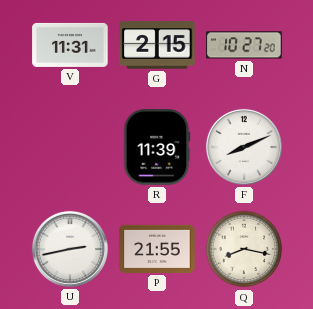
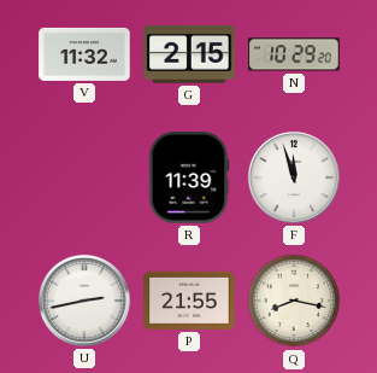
V: 11:31 -> 11:32 (84, 54)
N: 10:27 -> 10:29 (294, 54)
F: 8:11 -> 11:57 (294, 177)
